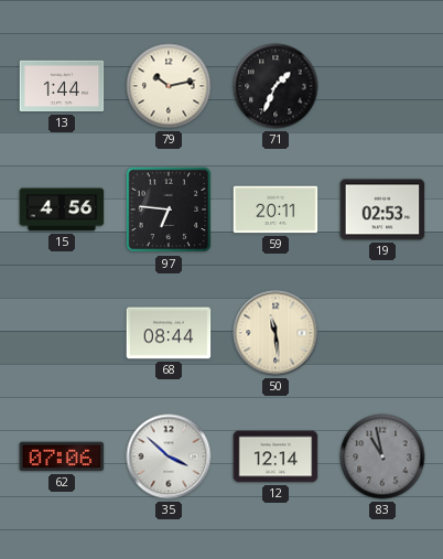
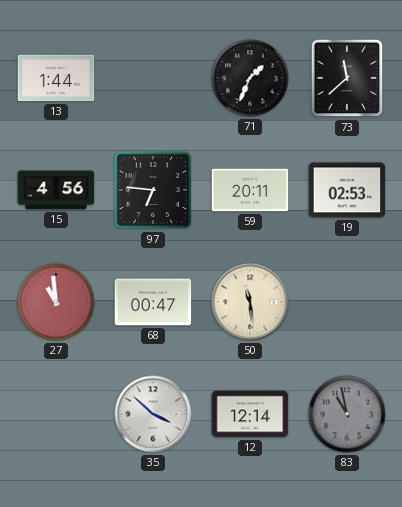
79: 10:13 -> none (169, 86)
73: none -> 11:38 (347, 78)
27: none -> 10:59 (56, 302)
68: 08:44 -> 00:47 (153, 302)
62: 07:06 -> none (62, 456)
